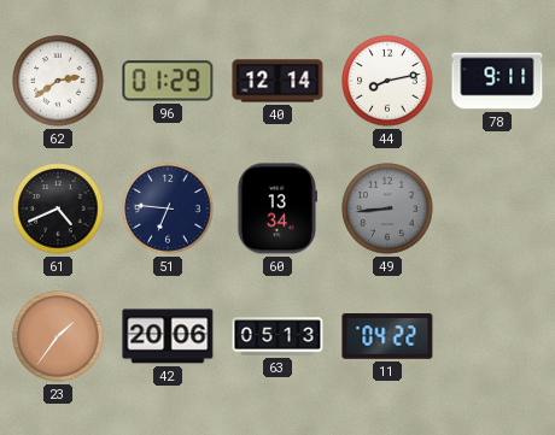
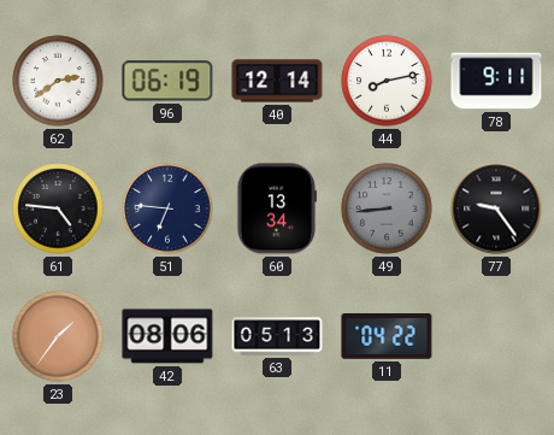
96: 01:29 -> 06:19 (167, 81)
61: 4:41 -> 4:46 (58, 208)
77: none -> 9:24 (496, 208)
42: 20:06 -> 08:06 (167, 336)
